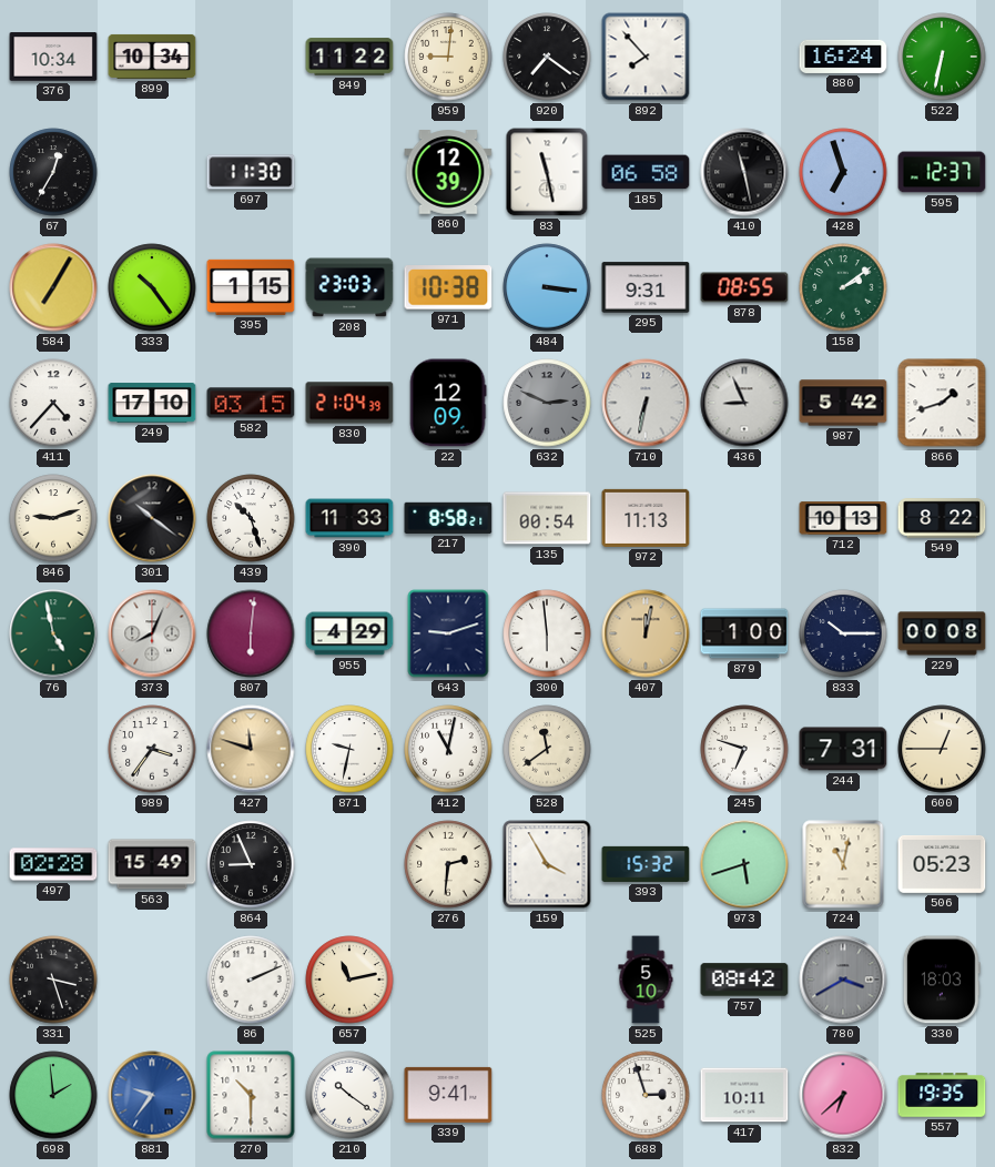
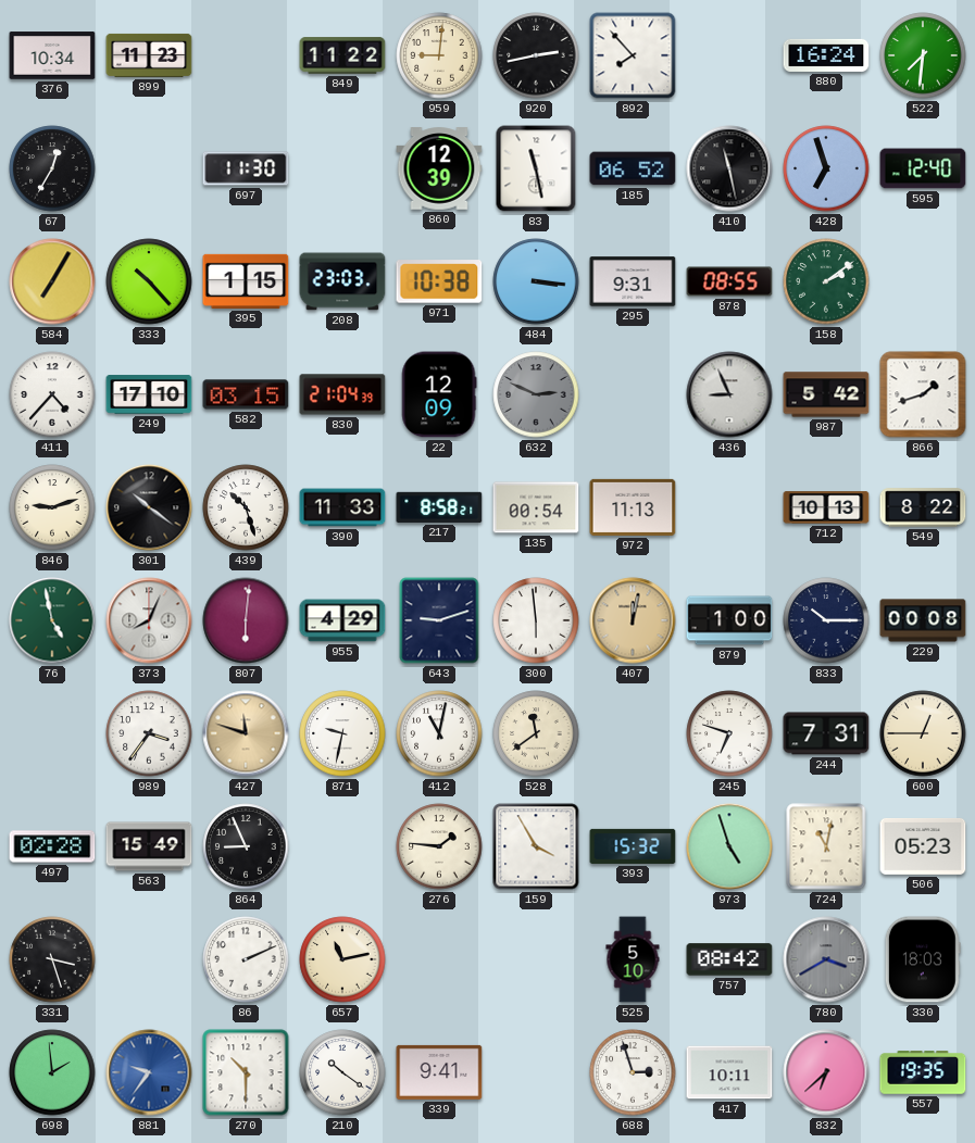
899: 10:34 -> 11:23 (149, 55)
920: 7:21 -> 2:43 (536, 55)
522: 6:32 -> 7:31 (923, 55)
185: 06:58 -> 06:52 (633, 168)
595: 12:37 -> 12:40 (923, 168)
333: 10:24 -> 10:23 (149, 281)
710: 6:32 -> none (646, 403)
276: 2:31 -> 1:46 (439, 846)
973: 5:42 -> 4:57 (729, 846)
